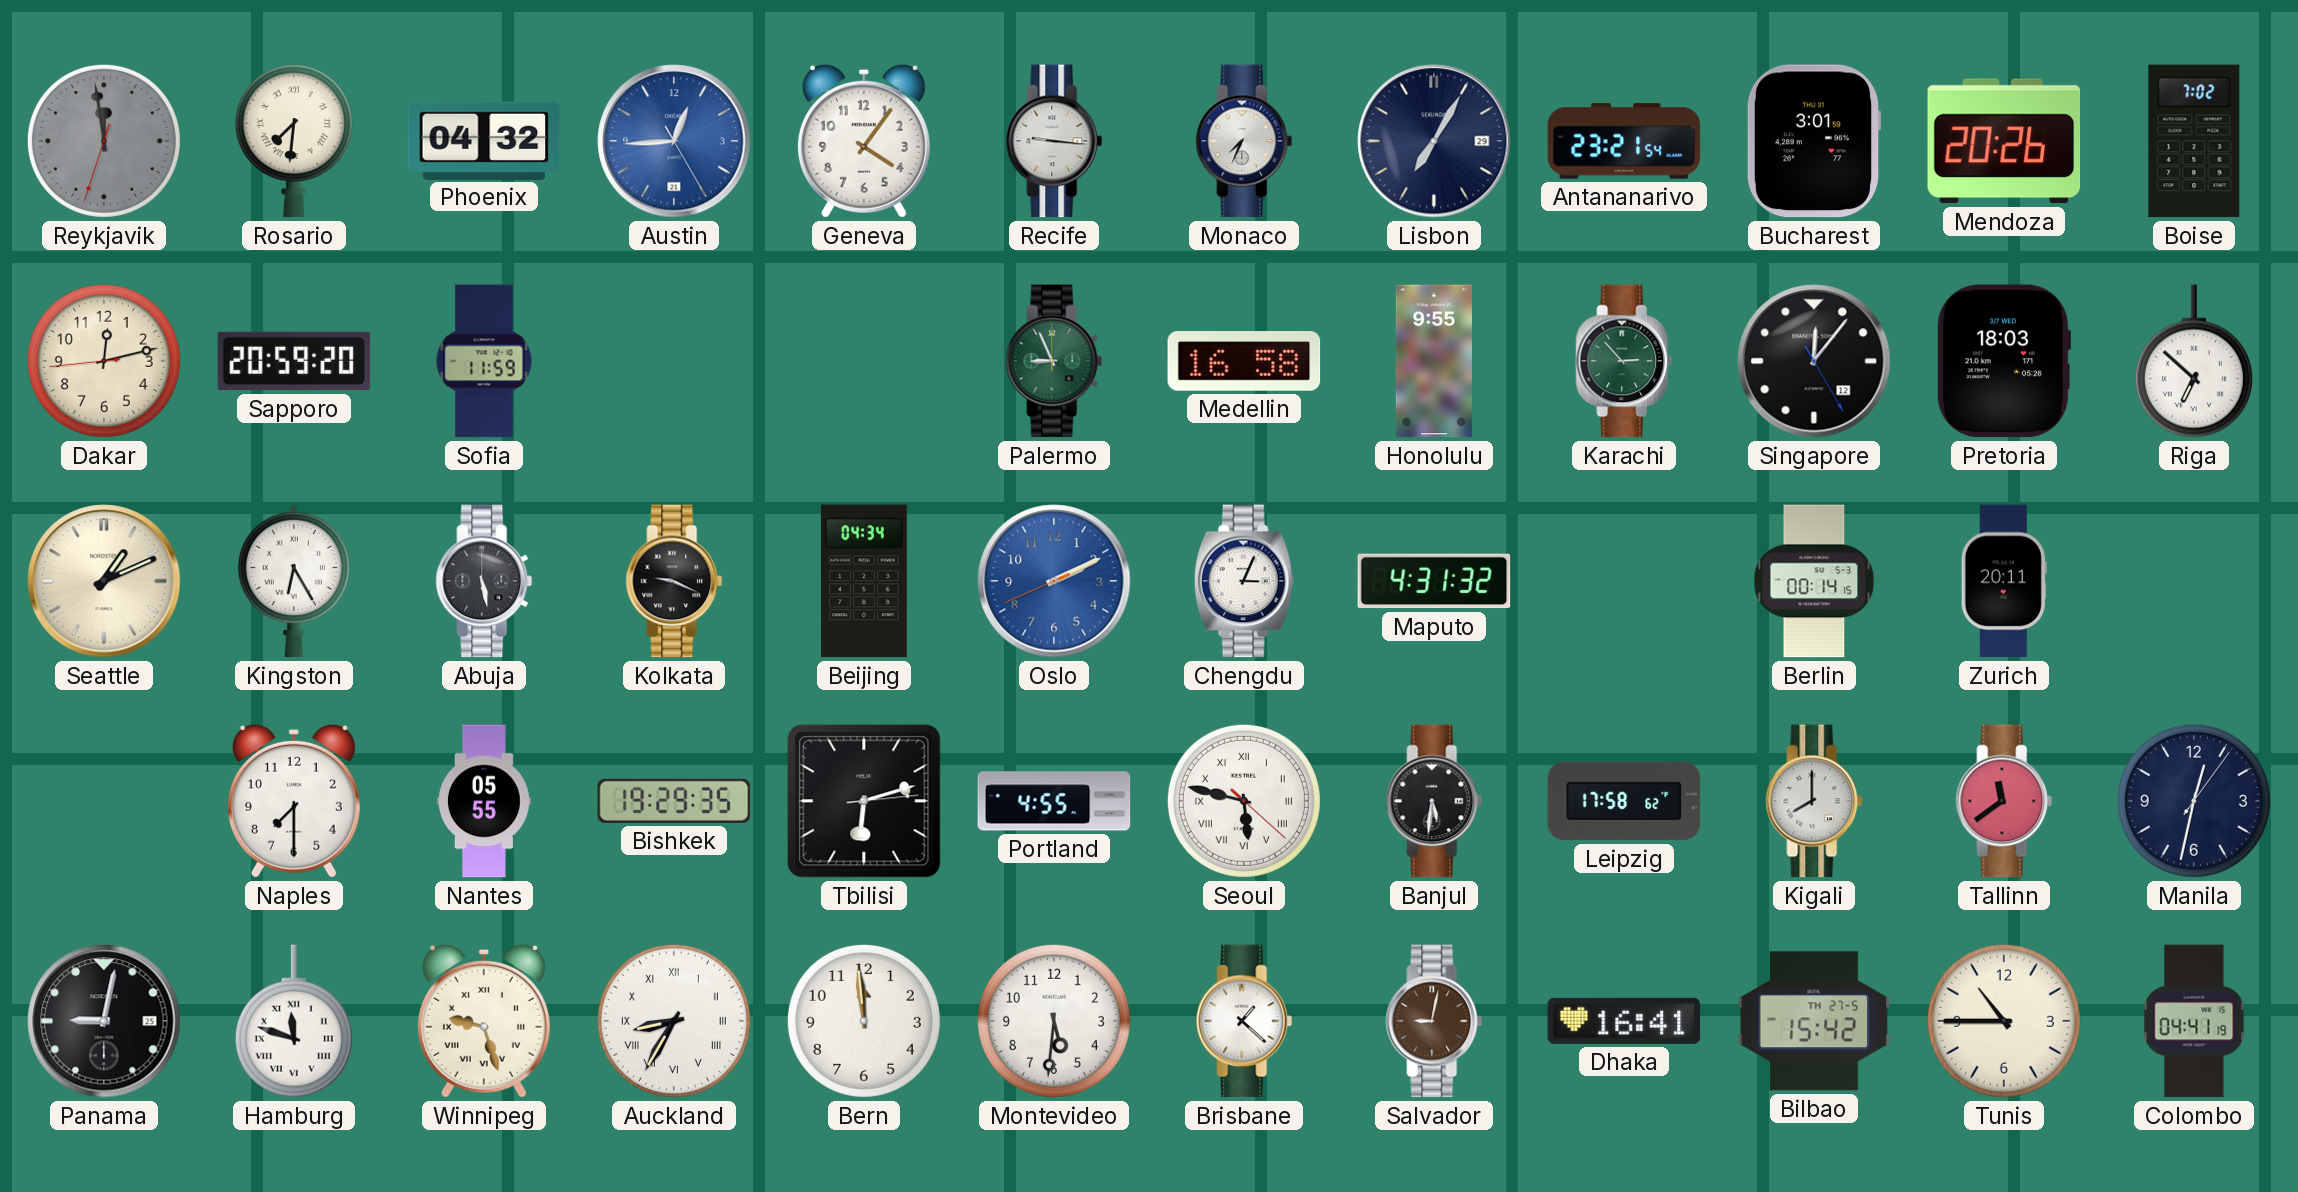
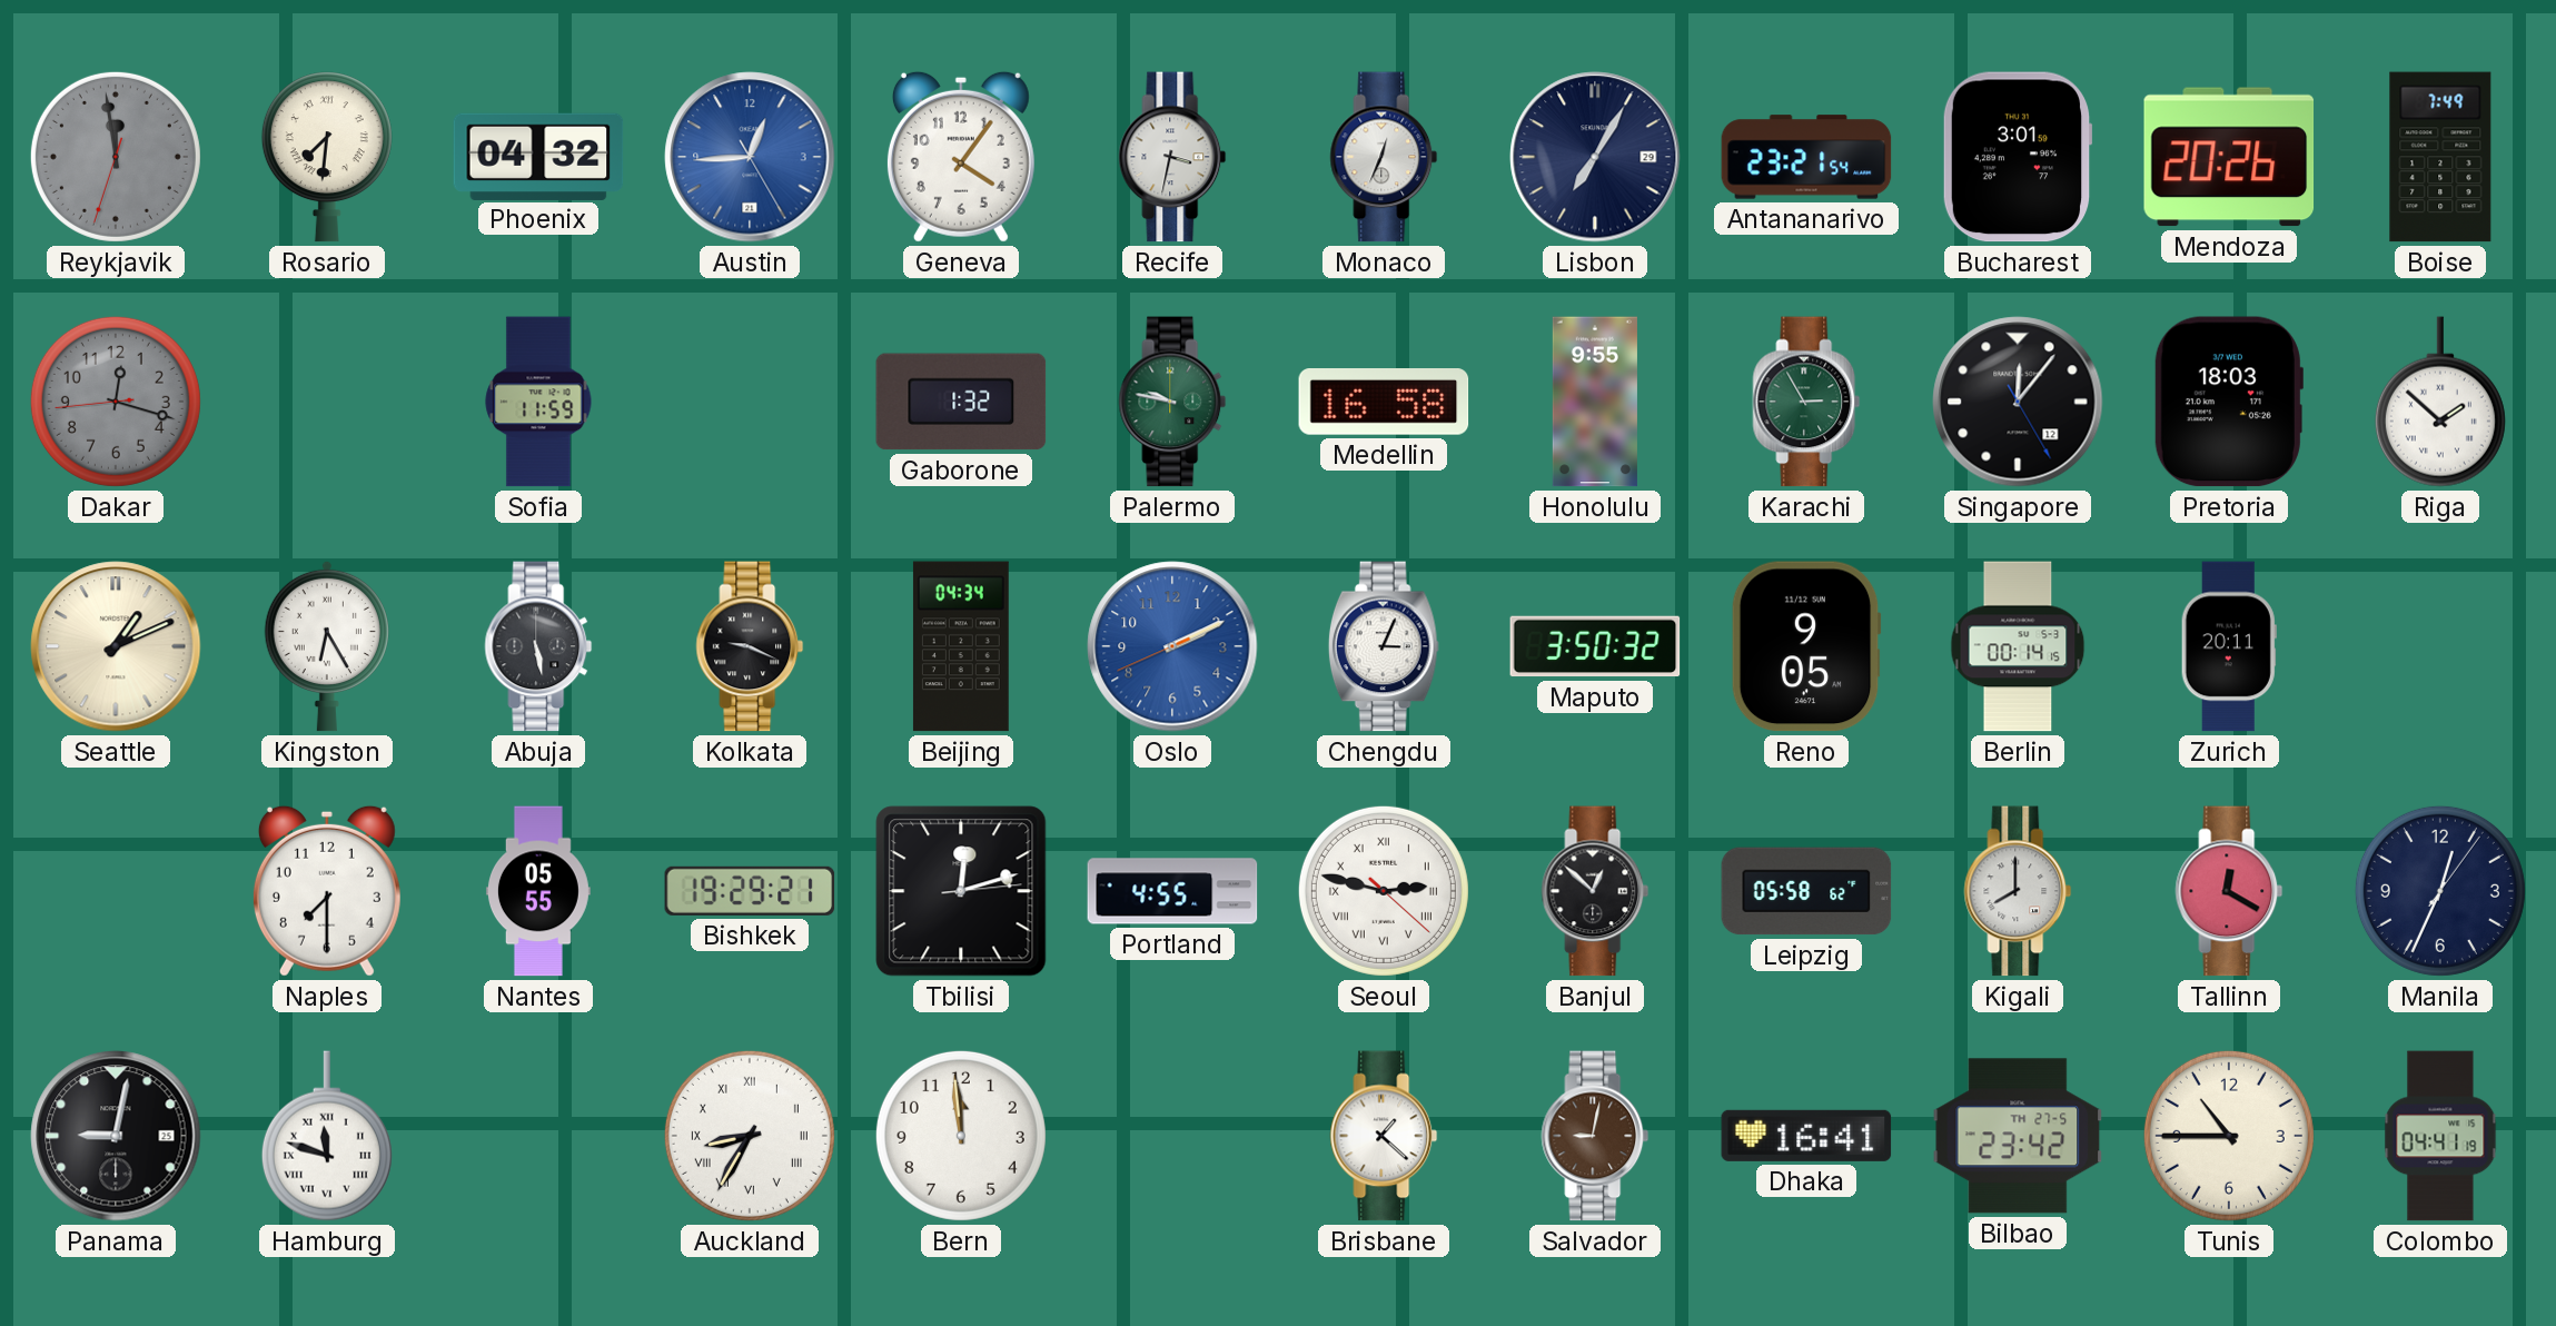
Recife: 9:16 -> 3:32 (1172, 157)
Monaco: 7:34 -> 12:34 (1384, 157)
Boise: 7:02 -> 7:49 (2440, 157)
Dakar: 12:12 -> 12:17 (116, 402)
Dakar dial: cream -> grey (116, 402)
Sapporo: 20:59 -> none (294, 361)
Gaborone: none -> 1:32 (961, 402)
Palermo: 8:56 -> 9:47 (1172, 402)
Karachi: 2:53 -> 2:55 (1806, 402)
Riga: 6:52 -> 1:52 (2440, 402)
Maputo: 4:31 -> 3:50 (1595, 646)
Reno: none -> 9:05 (1806, 646)
Bishkek: 19:29:35 -> 19:29:21 (750, 891)
Tbilisi: 6:12 -> 12:12 (961, 891)
Seoul: 5:47 -> 2:47 (1384, 891)
Banjul: 5:31 -> 12:52 (1595, 891)
Leipzig: 17:58 -> 05:58 (1806, 891)
Tallinn: 11:39 -> 12:20 (2229, 891)
Manila: 12:32 -> 12:34 (2440, 891)
Winnipeg: 9:27 -> none (484, 1021)
Montevideo: 5:31 -> none (1054, 1021)
Bilbao: 15:42 -> 23:42 (2018, 1136)
